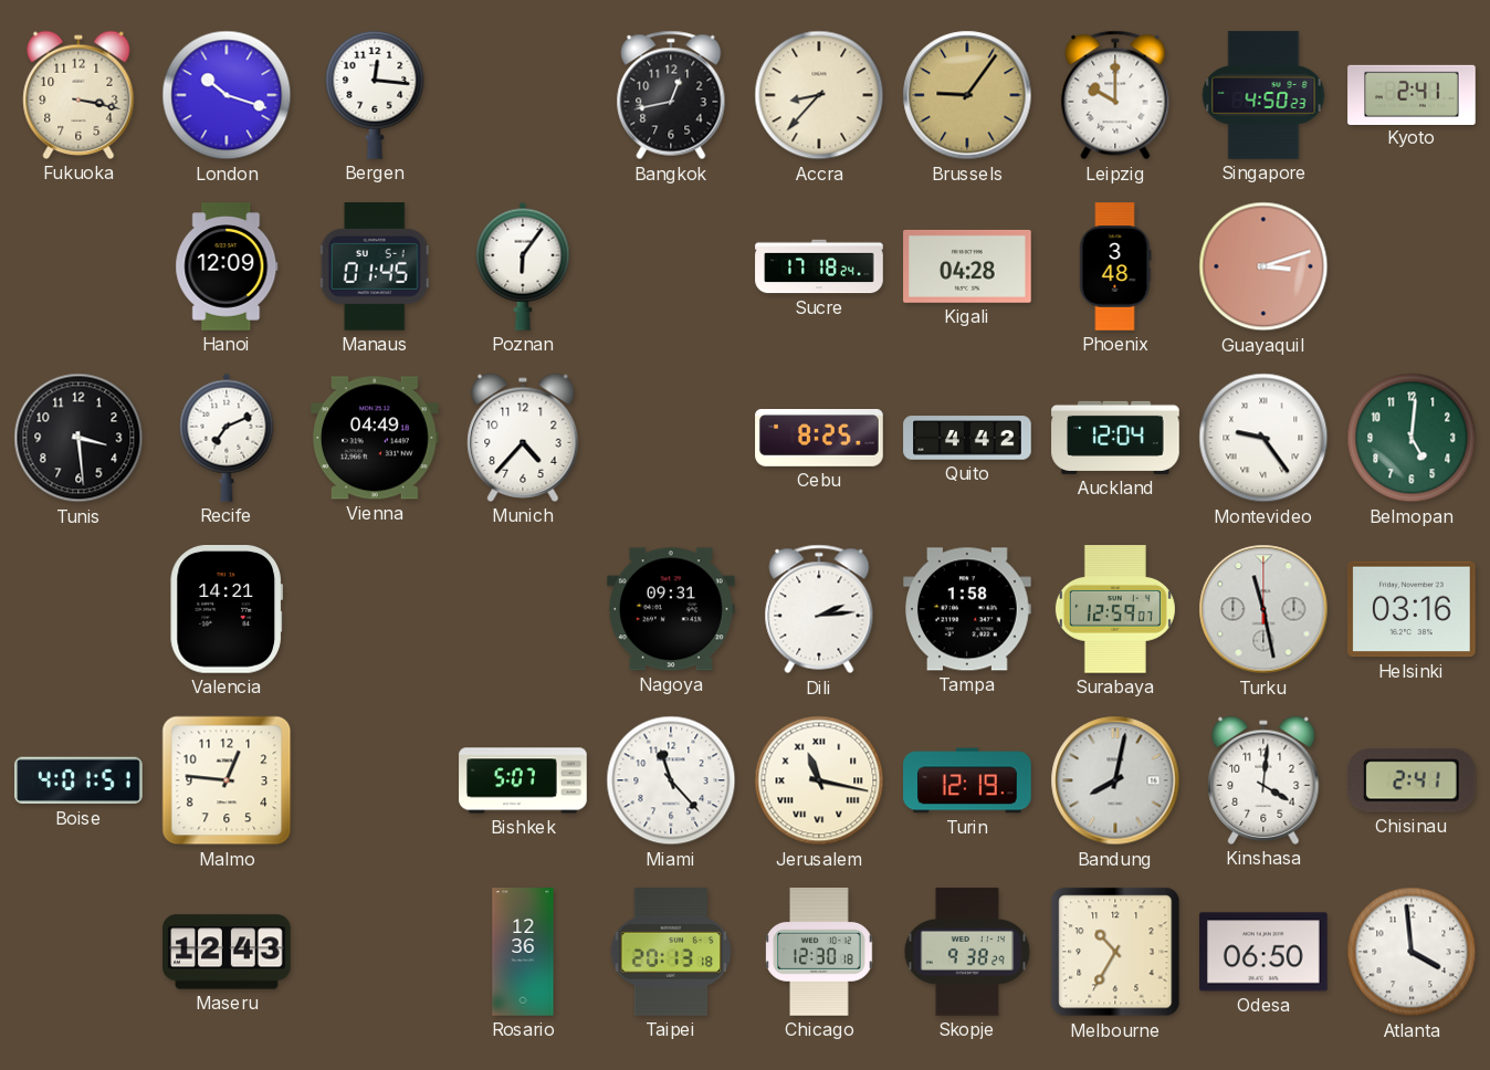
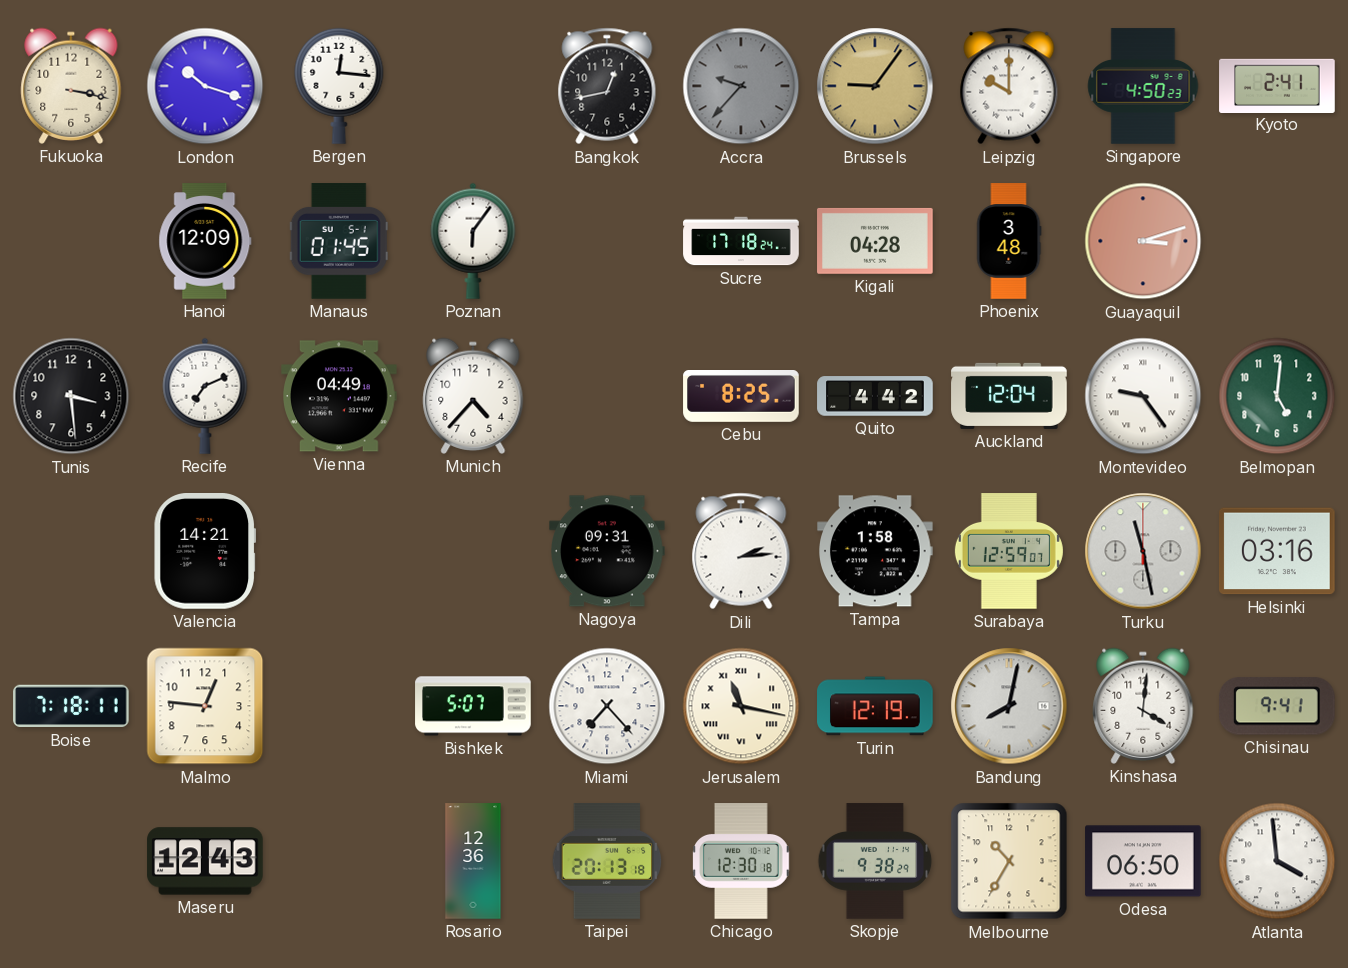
Accra: 8:37 -> 9:37 (741, 86)
Accra dial: cream -> grey (741, 86)
Boise: 4:01 -> 7:18 (71, 706)
Miami: 11:23 -> 7:23 (607, 706)
Chisinau: 2:41 -> 9:41 (1277, 706)
